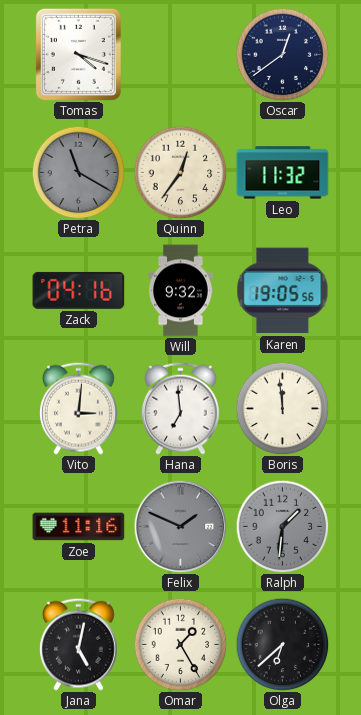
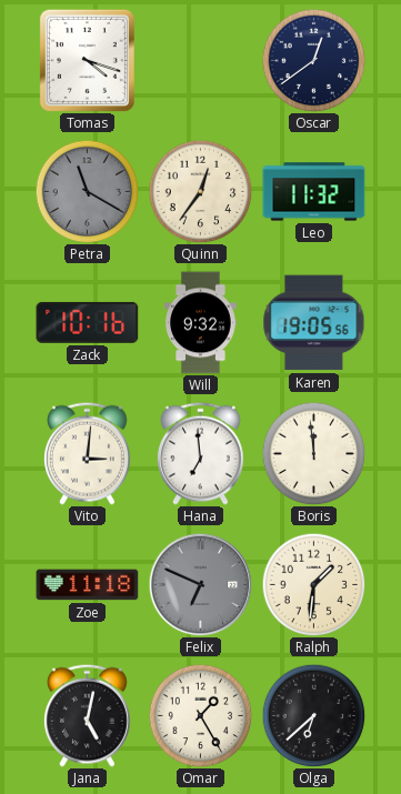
Zack: 04:16 -> 10:16 (88, 322)
Zoe: 11:16 -> 11:18 (88, 585)
Felix: 1:49 -> 6:49 (200, 584)
Ralph dial: grey -> cream (313, 584)
